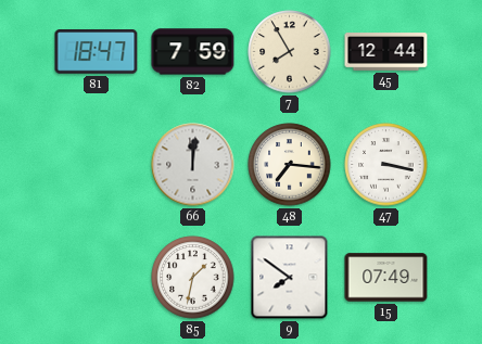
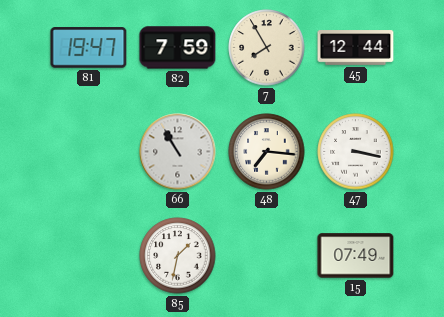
81: 18:47 -> 19:47 (89, 48)
66: 12:01 -> 10:55 (178, 152)
9: 7:51 -> none (290, 278)
